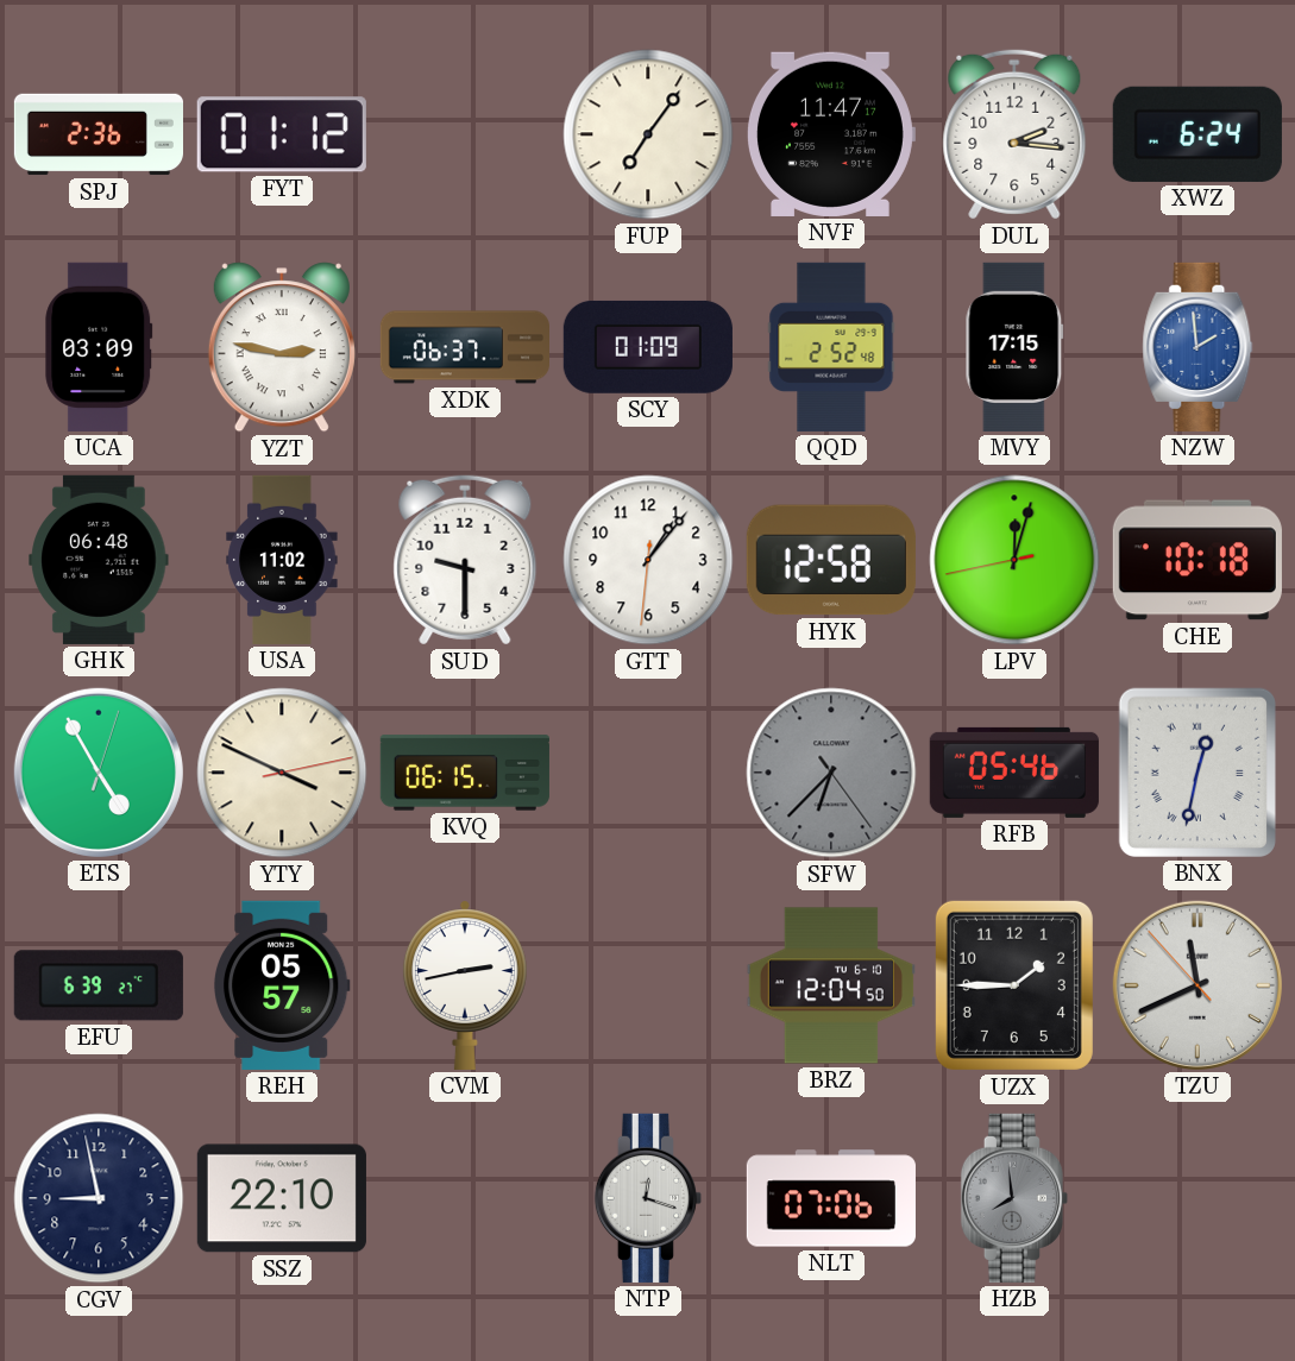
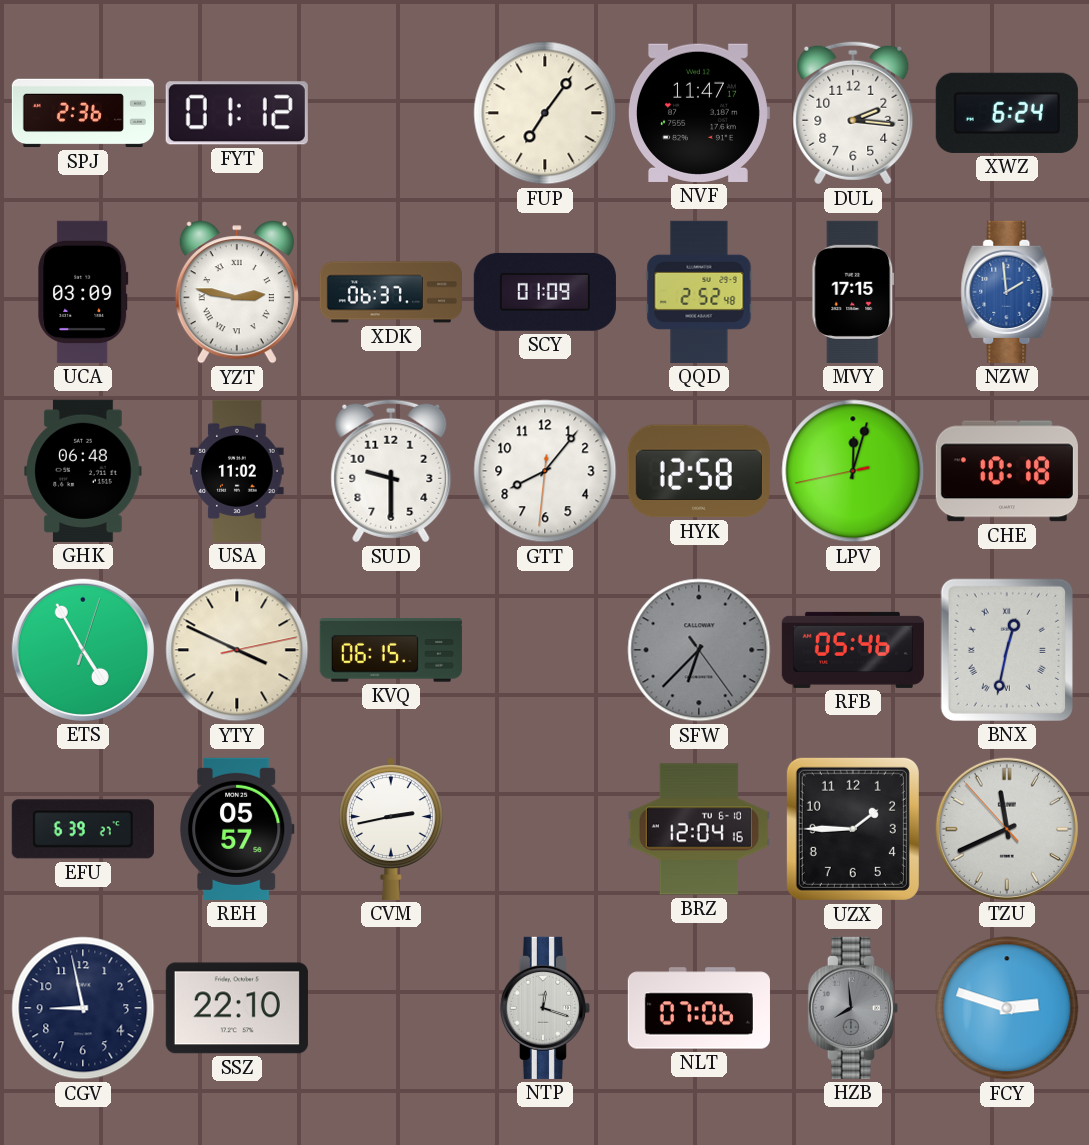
GTT: 1:06 -> 8:06 (545, 471)
BRZ: 12:04:50 -> 12:04:16 (699, 829)
FCY: none -> 2:48 (1007, 1008)
